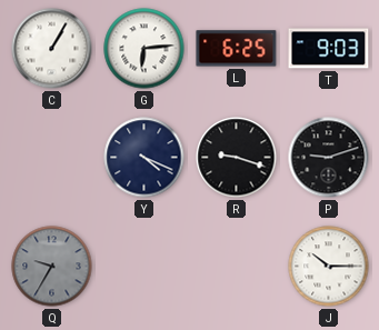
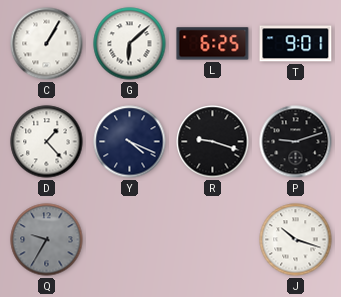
G: 6:14 -> 6:08 (130, 44)
T: 9:03 -> 9:01 (296, 44)
D: none -> 1:23 (47, 142)
J: 10:15 -> 10:18 (296, 240)
